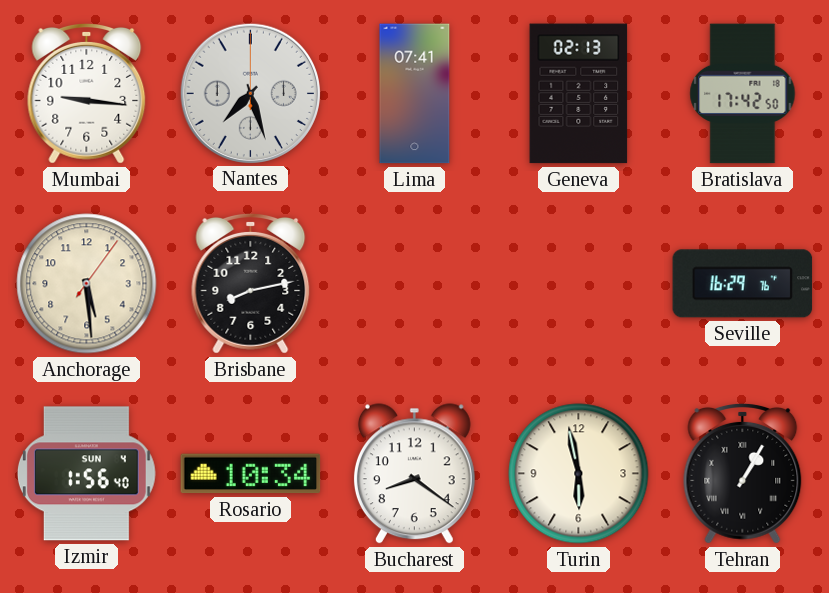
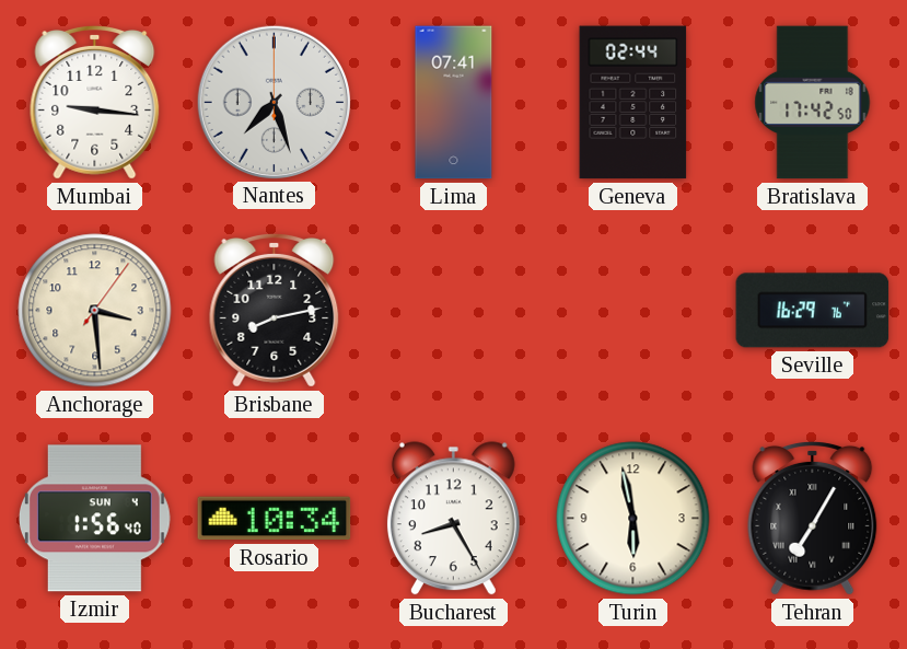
Geneva: 02:13 -> 02:44 (633, 103)
Anchorage: 5:29 -> 3:29 (95, 311)
Bucharest: 8:21 -> 8:25 (453, 519)
Tehran: 1:05 -> 7:05 (813, 519)
